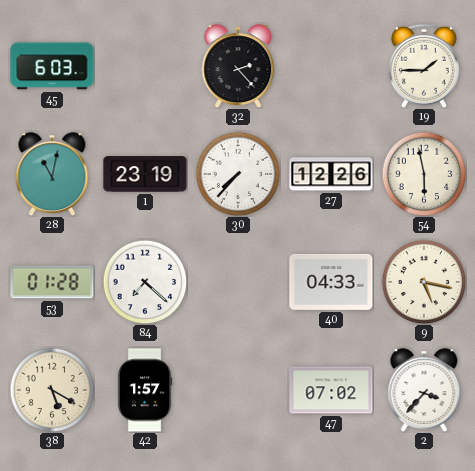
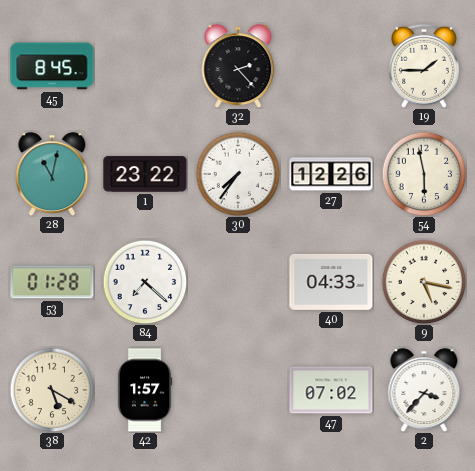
45: 6:03 -> 8:45 (52, 66)
1: 23:19 -> 23:22 (145, 174)
30: 7:37 -> 7:36 (238, 174)
